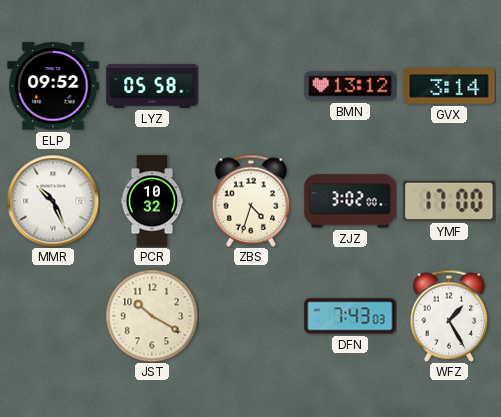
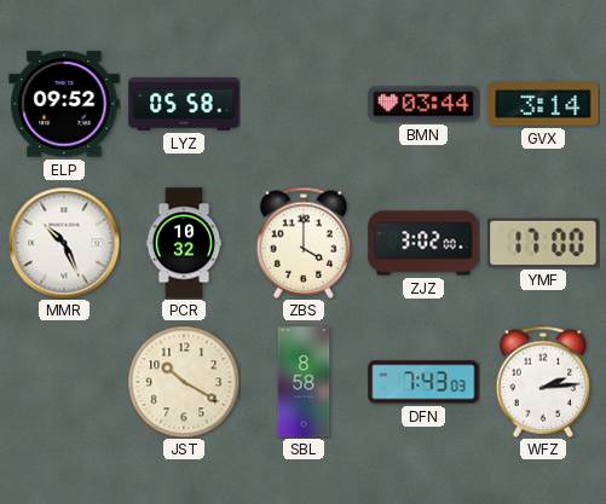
BMN: 13:12 -> 03:44 (423, 104)
ZBS: 4:33 -> 4:00 (304, 243)
SBL: none -> 8:58 (304, 382)
WFZ: 1:25 -> 2:14 (543, 382)
